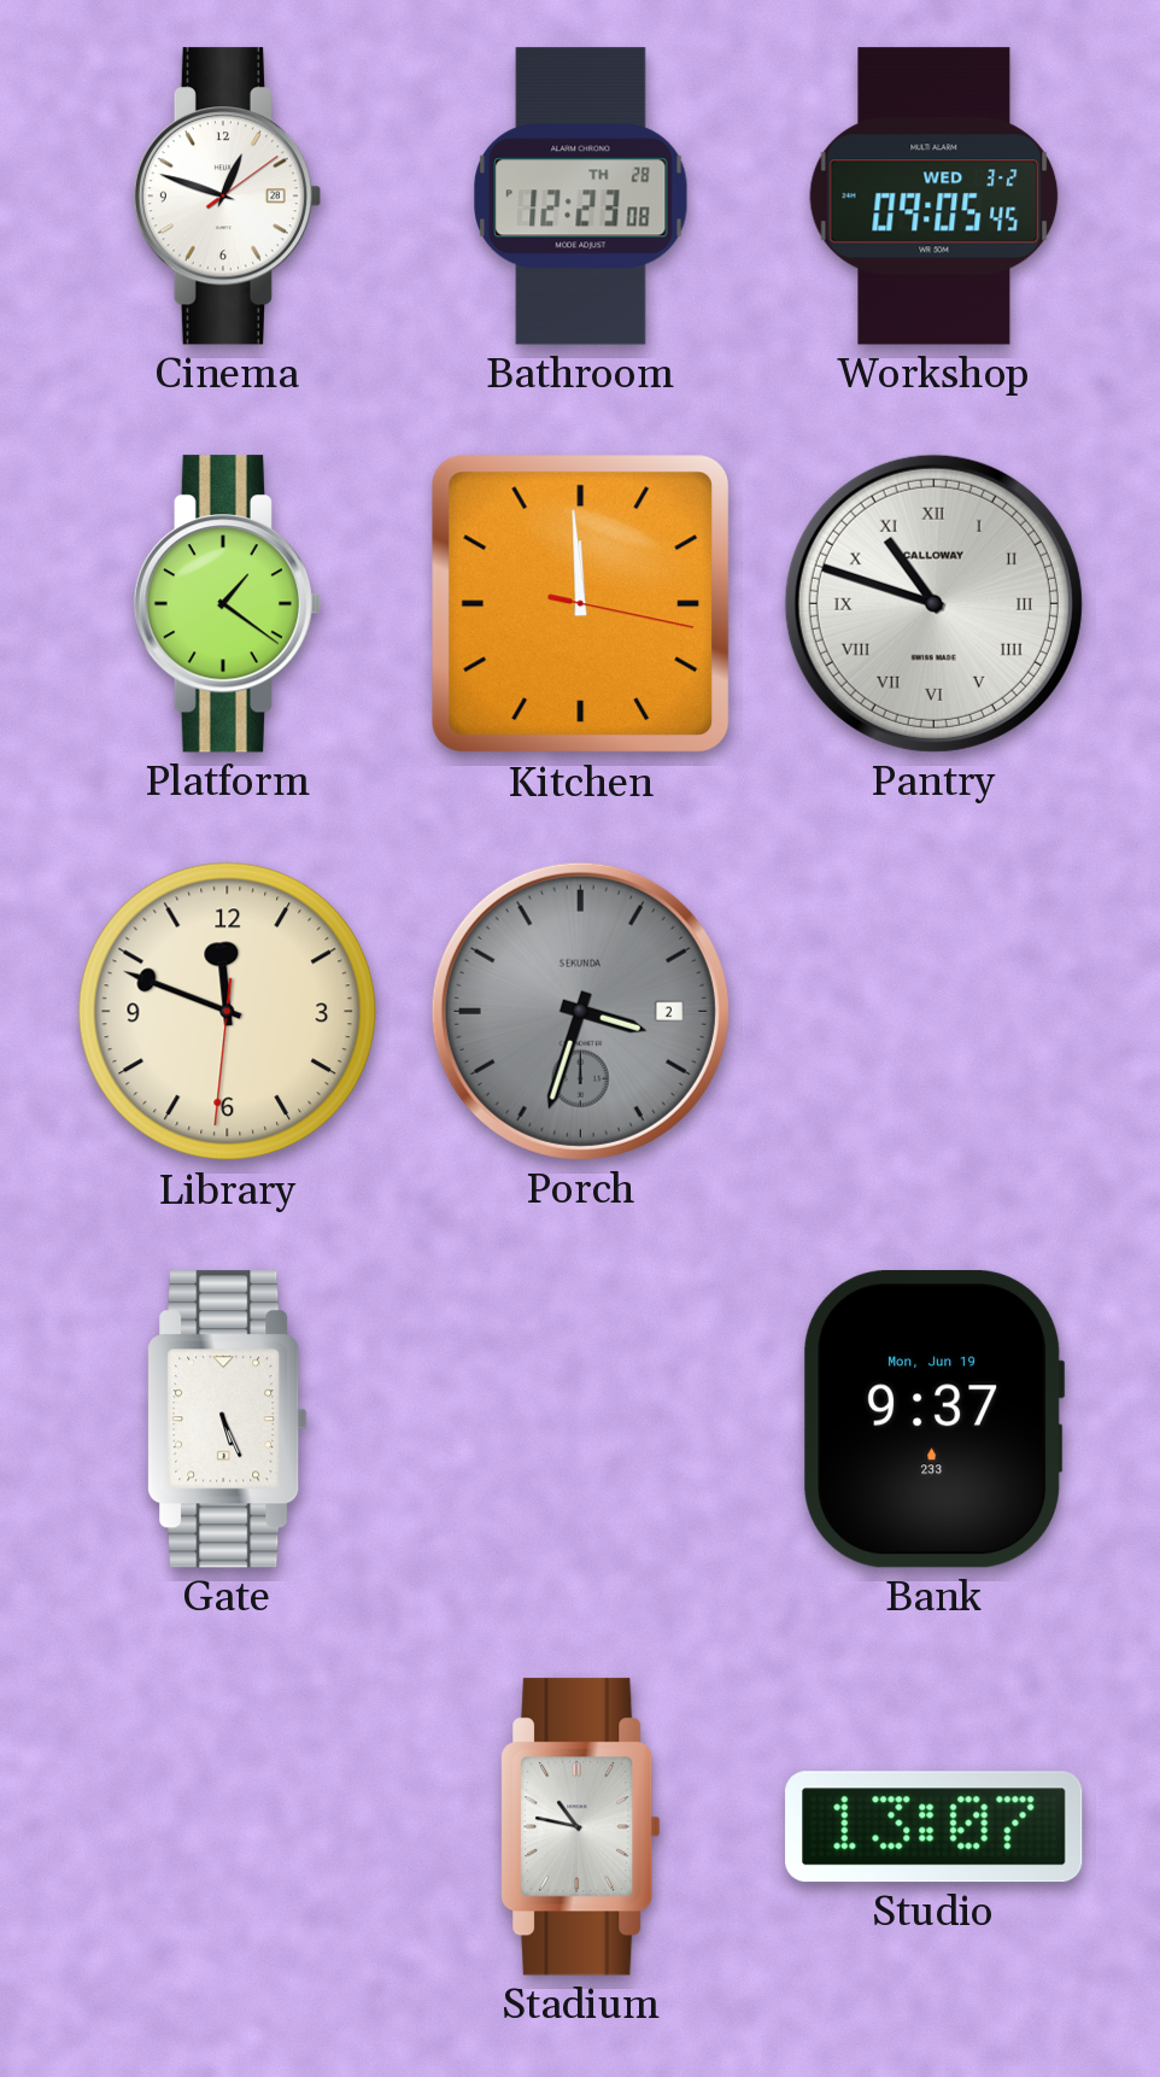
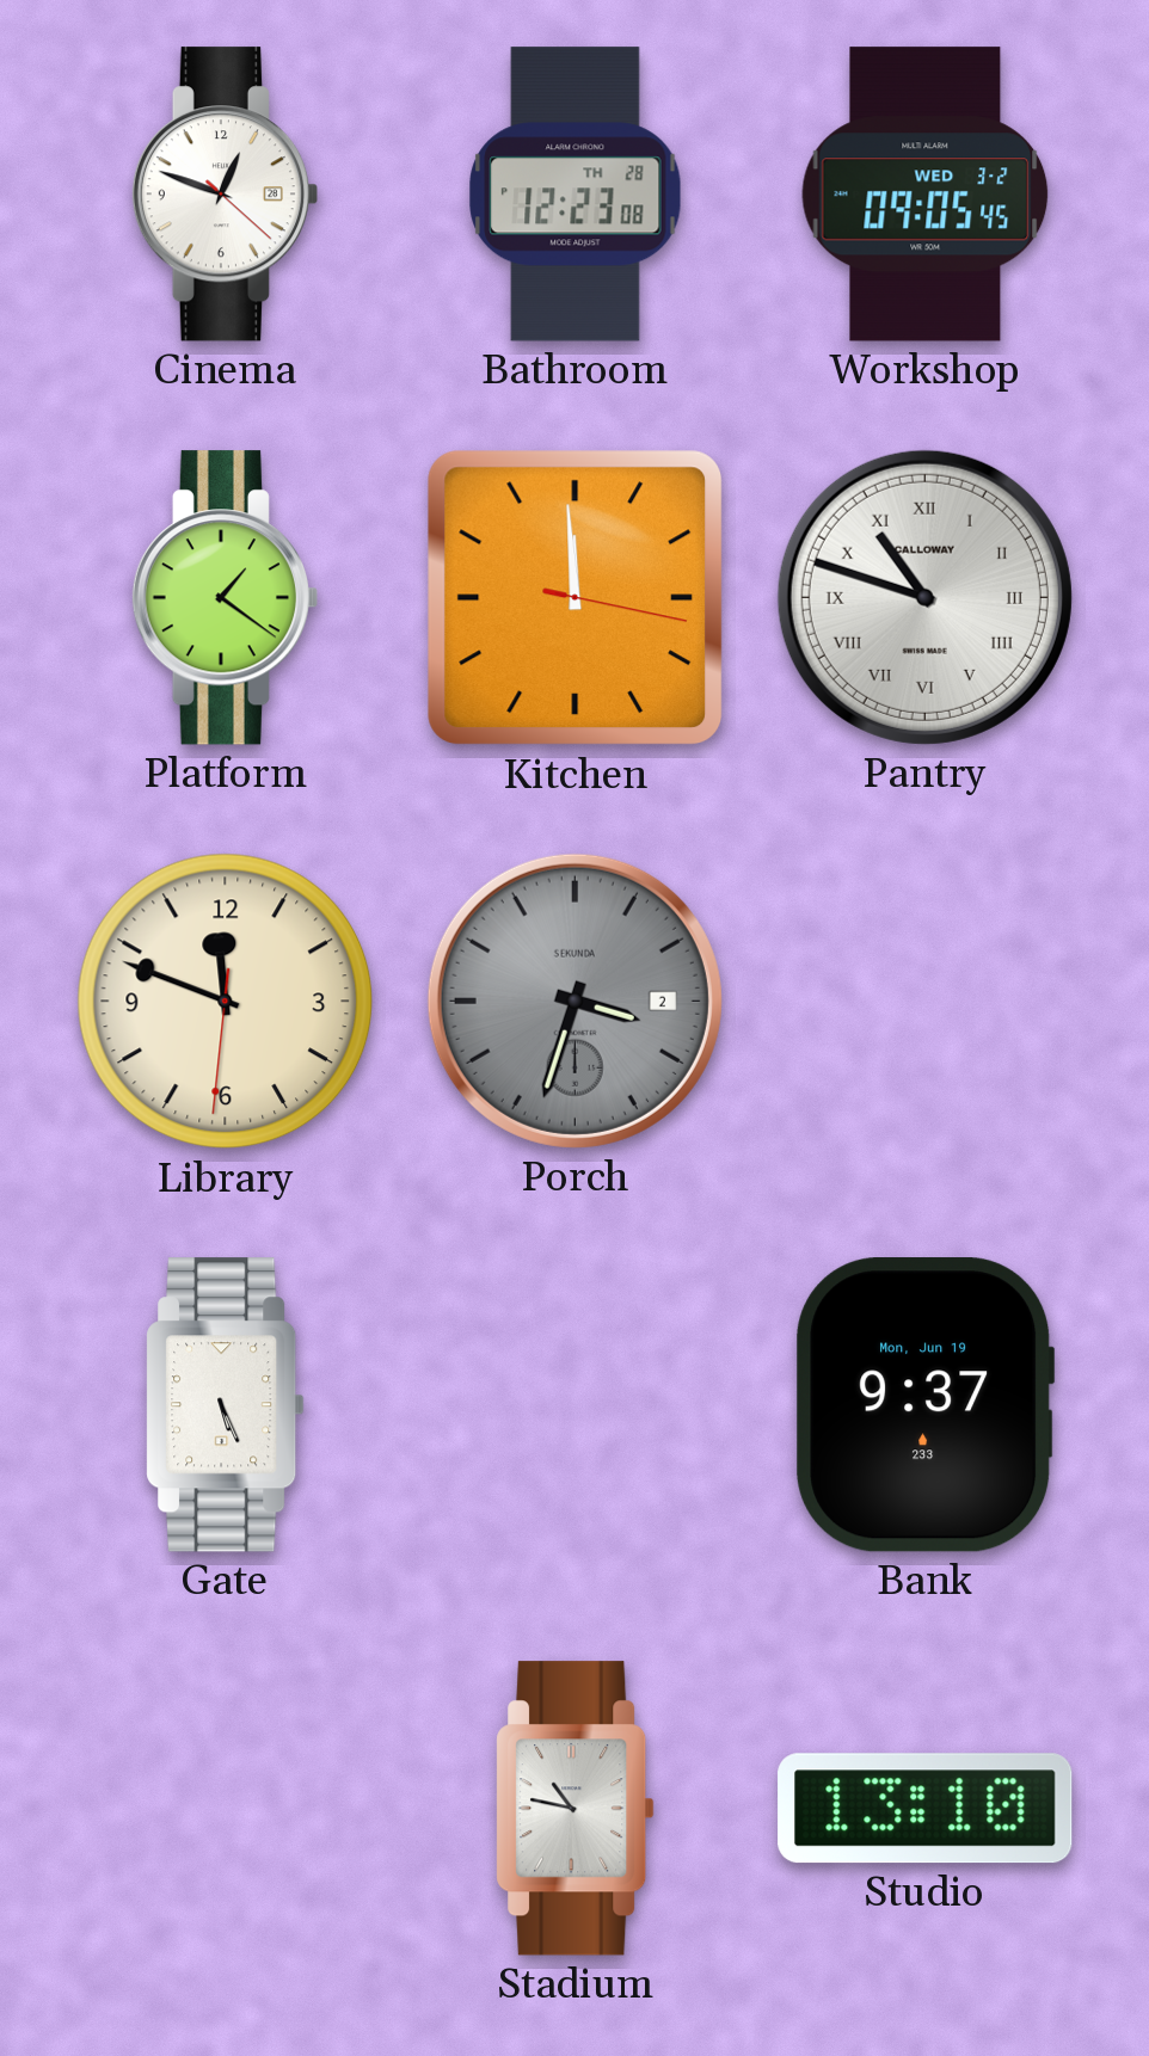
Cinema: 12:48:09 -> 12:48:22 (225, 195)
Studio: 13:07 -> 13:10 (926, 1809)
